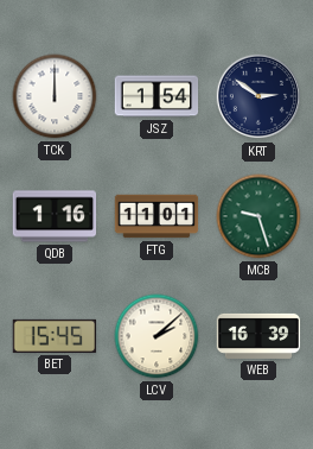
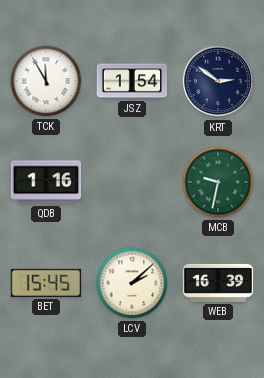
TCK: 12:00 -> 11:55 (46, 81)
FTG: 11:01 -> none (156, 216)
MCB: 9:27 -> 9:32 (218, 182)
